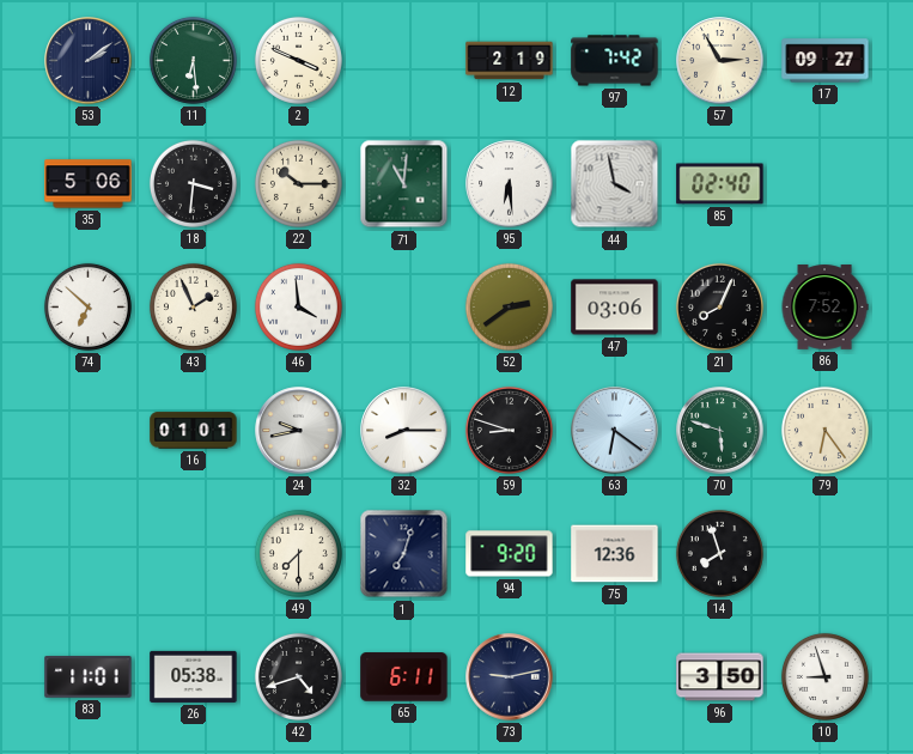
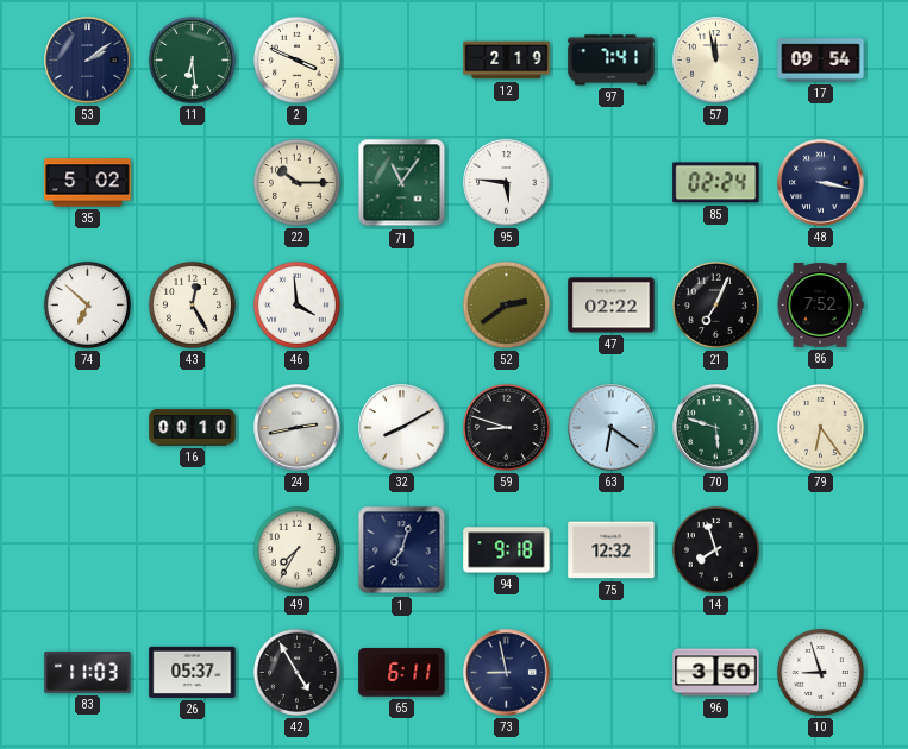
97: 7:42 -> 7:41 (612, 61)
57: 2:55 -> 11:58 (716, 61)
17: 09:27 -> 09:54 (821, 61)
35: 5:06 -> 5:02 (88, 183)
18: 3:31 -> none (193, 183)
71: 11:01 -> 11:06 (402, 183)
95: 6:29 -> 5:46 (507, 183)
44: 3:58 -> none (615, 184)
85: 02:40 -> 02:24 (716, 183)
48: none -> 3:17 (821, 183)
43: 1:56 -> 12:25 (192, 304)
47: 03:06 -> 02:22 (612, 306)
21: 8:04 -> 7:04 (715, 304)
16: 01:01 -> 00:10 (193, 428)
24: 9:43 -> 2:43 (298, 428)
32: 8:15 -> 8:10 (402, 428)
49: 7:30 -> 7:35 (296, 549)
94: 9:20 -> 9:18 (507, 550)
75: 12:36 -> 12:32 (612, 550)
83: 11:01 -> 11:03 (88, 673)
26: 05:38 -> 05:37 (193, 672)
42: 4:42 -> 4:55 (296, 672)
73: 9:13 -> 8:58 (507, 673)
